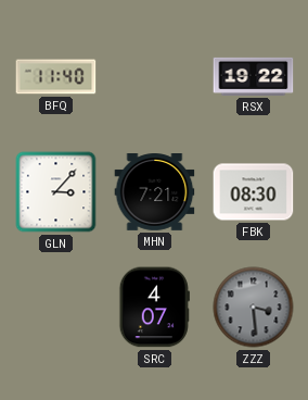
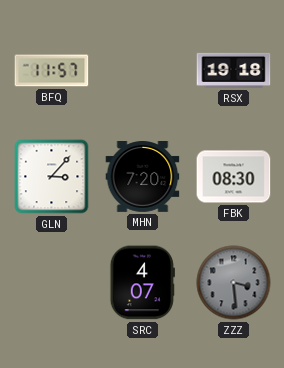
BFQ: 11:40 -> 11:57 (52, 71)
RSX: 19:22 -> 19:18 (234, 70)
MHN: 7:21 -> 7:20 (143, 177)
